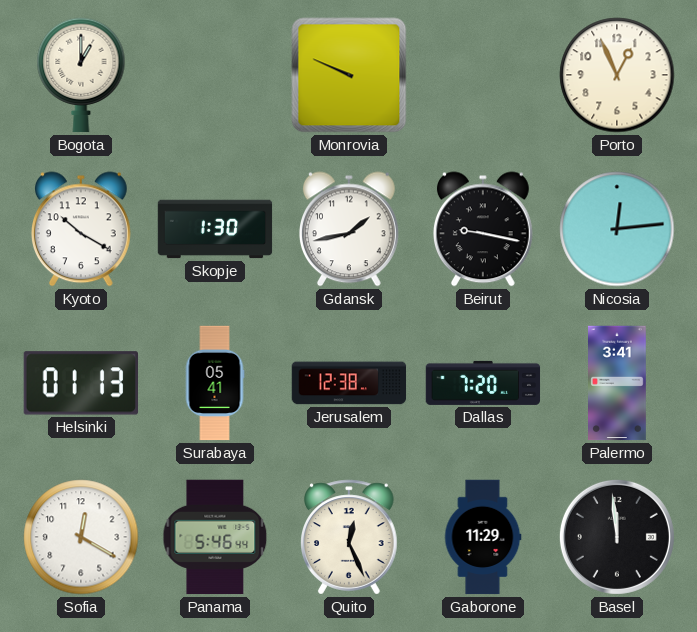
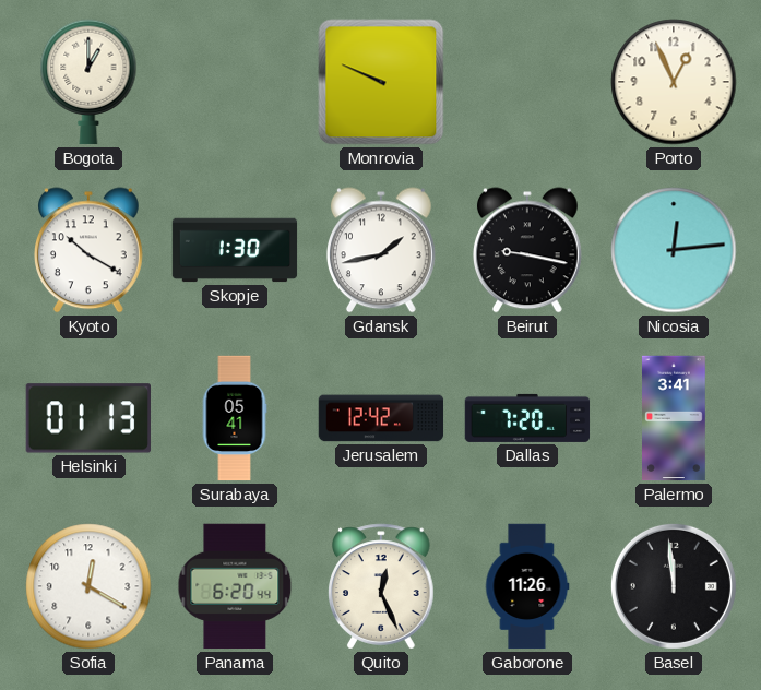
Jerusalem: 12:38 -> 12:42 (381, 418)
Panama: 5:46 -> 6:20 (235, 586)
Gaborone: 11:29 -> 11:26 (527, 586)
